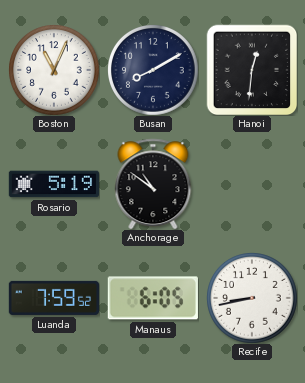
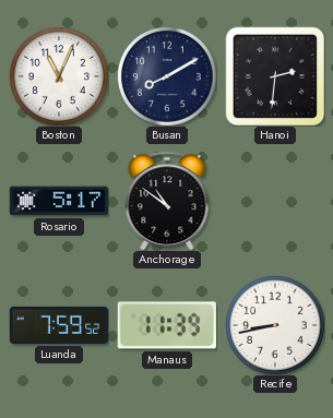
Hanoi: 12:31 -> 2:31 (275, 76)
Rosario: 5:19 -> 5:17 (58, 201)
Manaus: 6:05 -> 11:39 (167, 325)
